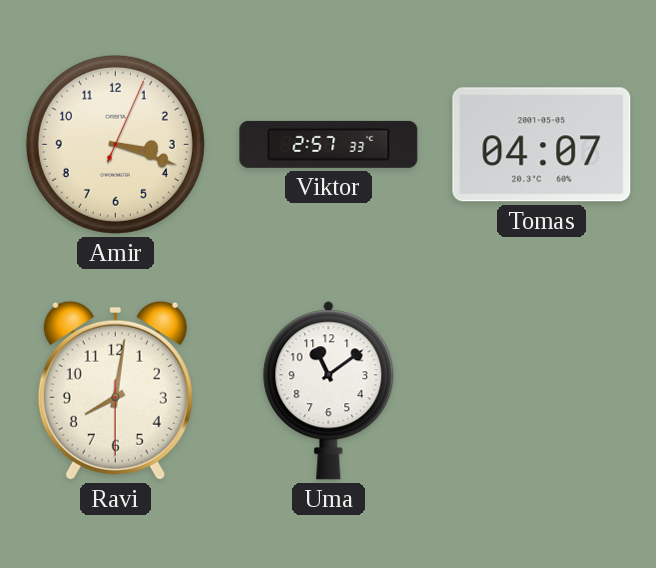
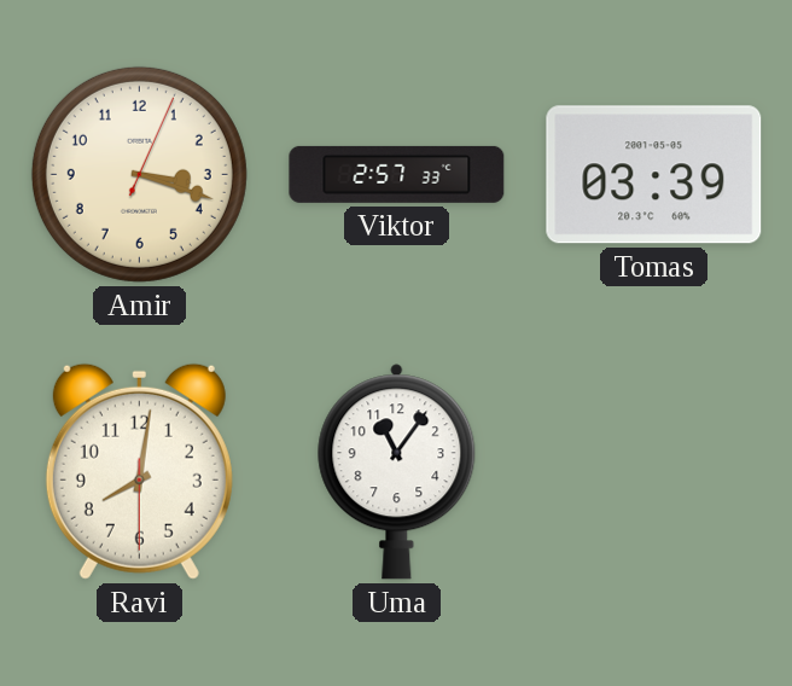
Tomas: 04:07 -> 03:39 (654, 175)
Uma: 11:09 -> 11:06 (397, 472)
